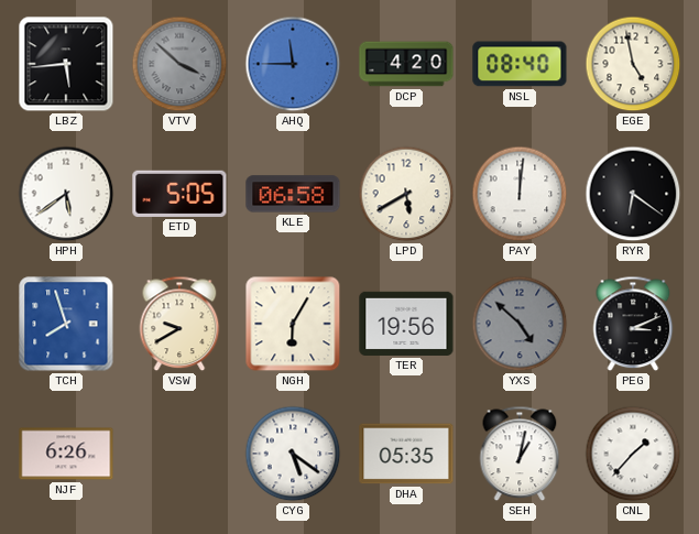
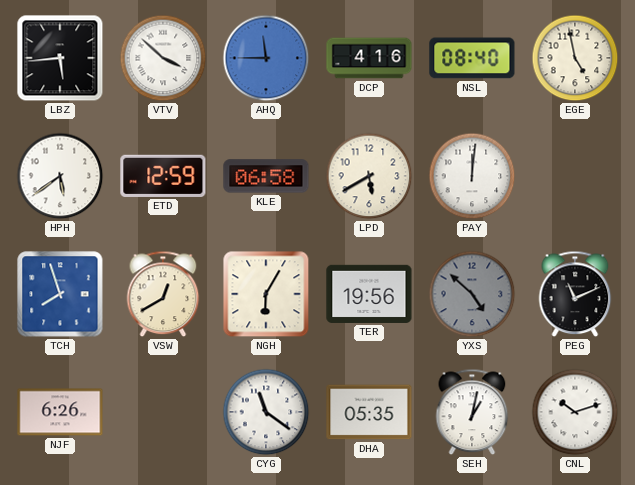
VTV dial: grey -> white (163, 58)
DCP: 4:20 -> 4:16 (369, 58)
ETD: 5:05 -> 12:59 (163, 176)
RYR: 6:21 -> none (633, 194)
VSW: 9:40 -> 12:40 (163, 294)
PEG: 3:11 -> 11:11 (575, 294)
CYG: 5:21 -> 11:21 (266, 412)
CNL: 1:37 -> 10:12 (575, 412)
